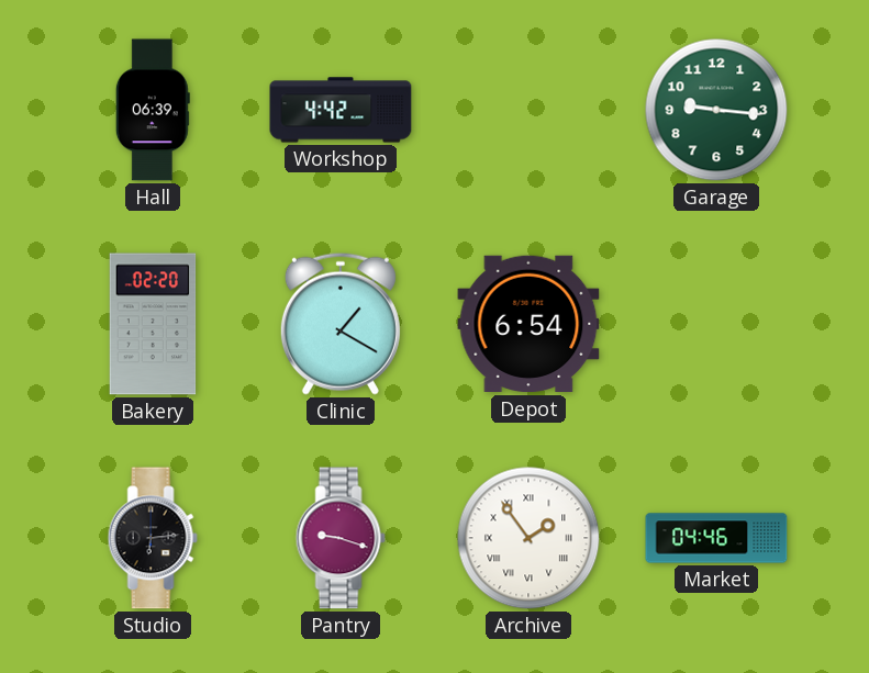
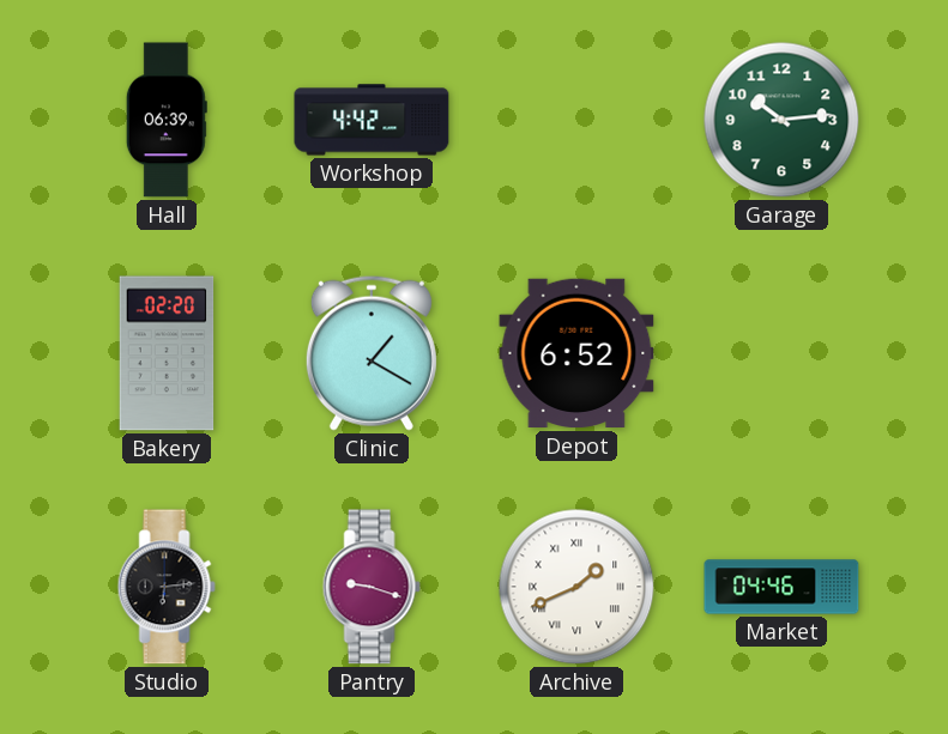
Garage: 9:16 -> 10:14 (781, 120)
Depot: 6:54 -> 6:52 (576, 353)
Archive: 1:54 -> 1:41 (576, 587)
